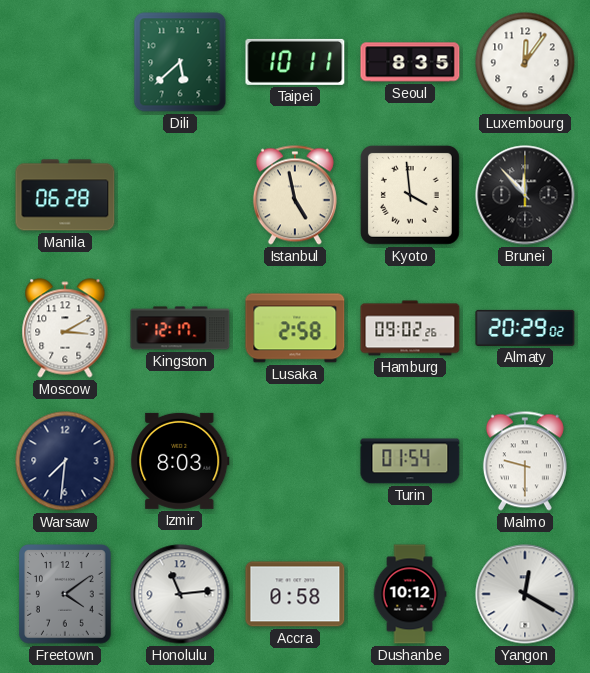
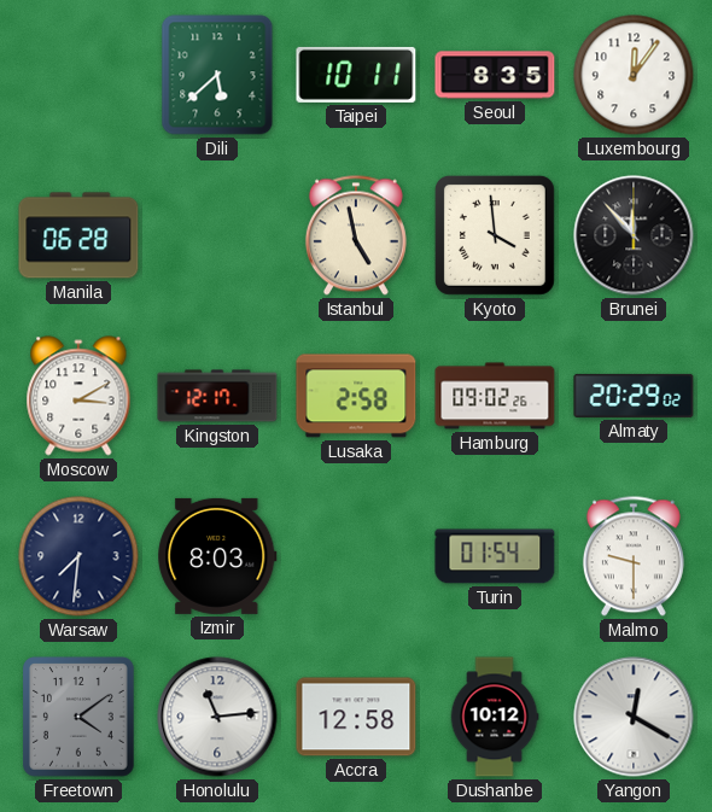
Accra: 0:58 -> 12:58 (356, 717)
